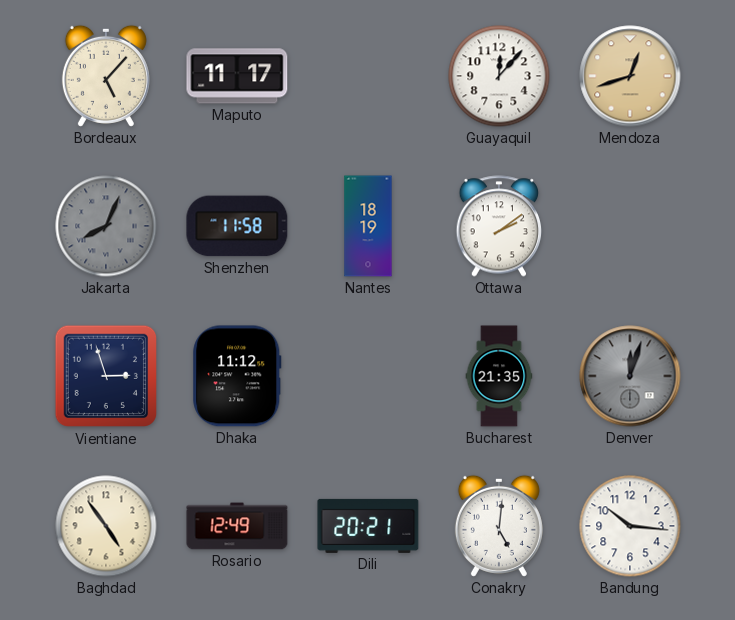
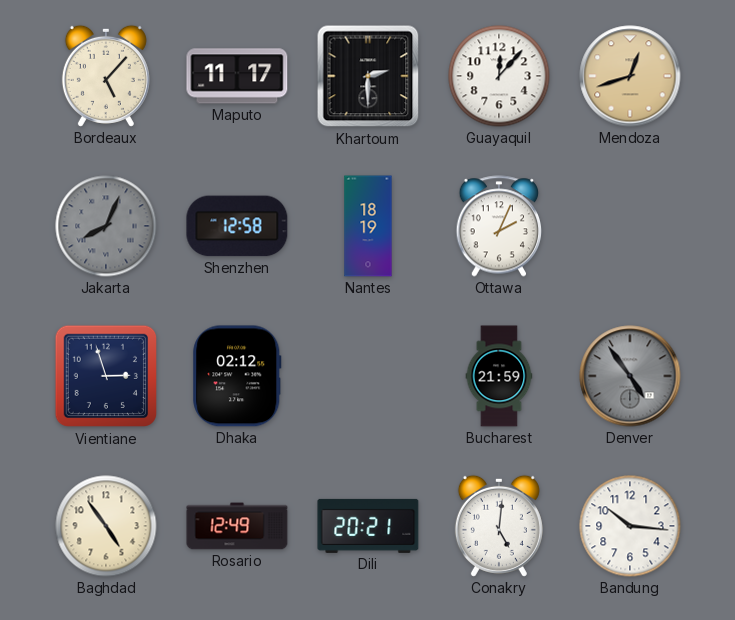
Khartoum: none -> 2:30 (368, 76)
Shenzhen: 11:58 -> 12:58 (237, 226)
Ottawa: 2:09 -> 2:04 (499, 226)
Dhaka: 11:12 -> 02:12 (237, 376)
Bucharest: 21:35 -> 21:59 (499, 376)
Denver: 12:03 -> 4:54 (630, 376)
